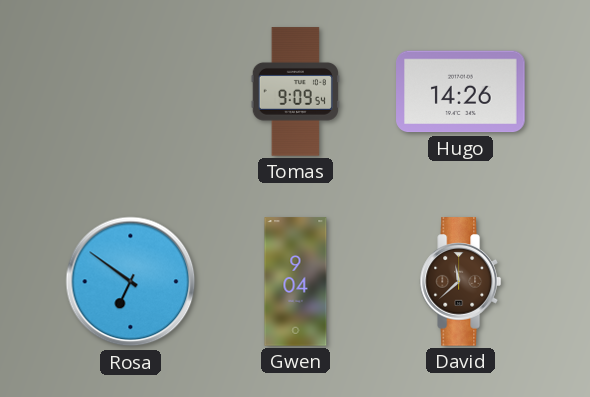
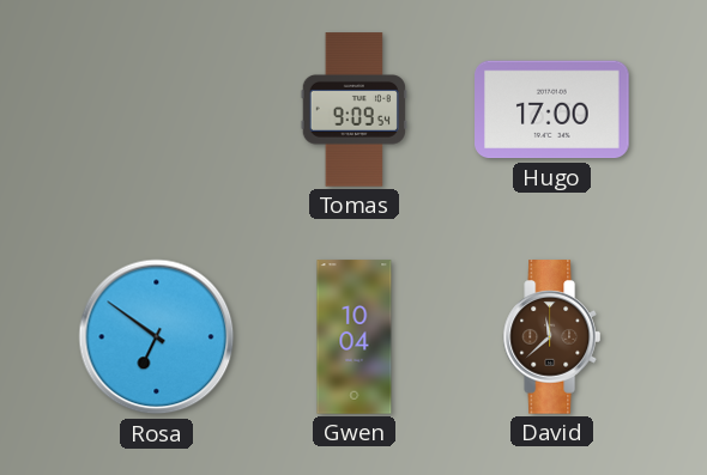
Hugo: 14:26 -> 17:00 (552, 110)
Gwen: 9:04 -> 10:04 (355, 337)
